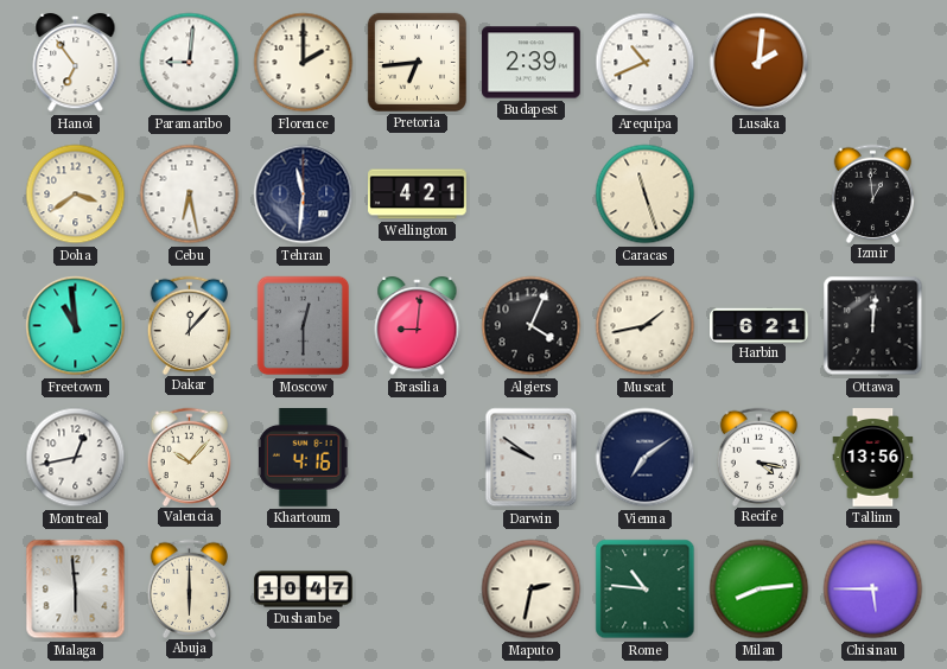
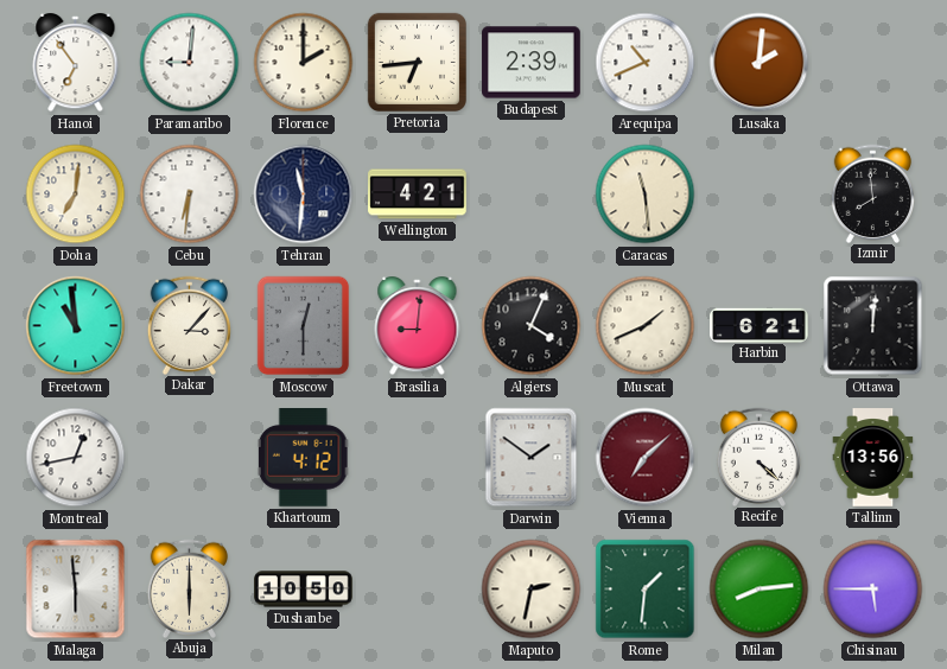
Doha: 3:39 -> 7:01 (76, 195)
Cebu: 6:28 -> 6:31 (190, 195)
Caracas: 11:27 -> 11:29 (646, 195)
Izmir: 12:59 -> 7:59 (873, 193)
Dakar: 12:07 -> 3:07 (190, 325)
Muscat: 1:43 -> 1:41 (646, 326)
Valencia: 10:07 -> none (190, 457)
Khartoum: 4:16 -> 4:12 (304, 458)
Darwin: 9:51 -> 1:51 (532, 458)
Vienna: 7:09 -> 7:08 (646, 458)
Vienna dial: navy -> burgundy (646, 458)
Recife: 4:17 -> 4:22 (759, 457)
Dushanbe: 10:47 -> 10:50 (304, 590)
Rome: 10:46 -> 1:31 (646, 590)
